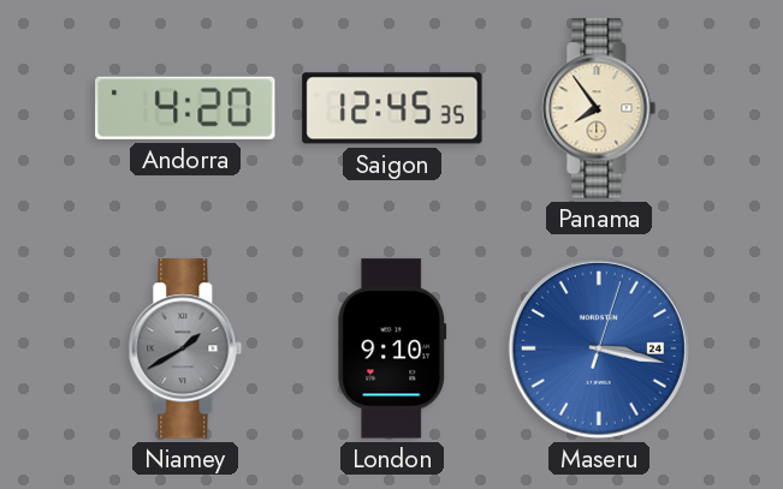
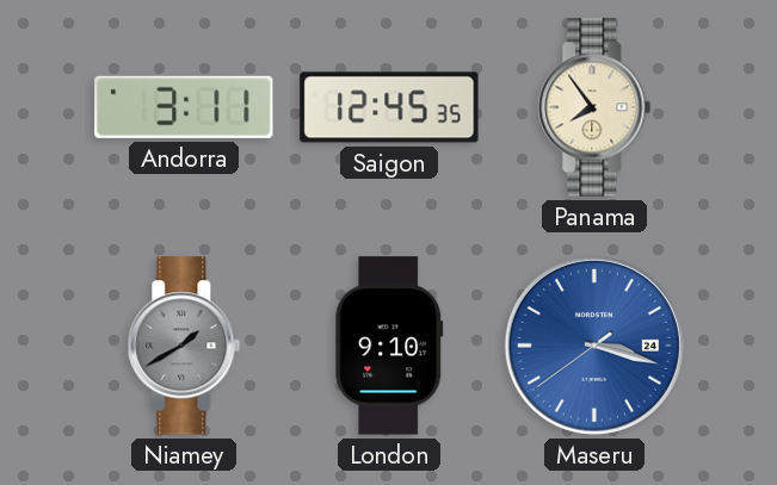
Andorra: 4:20 -> 3:11 (184, 107)
Maseru: 3:17:03 -> 3:17:39 (594, 346)
